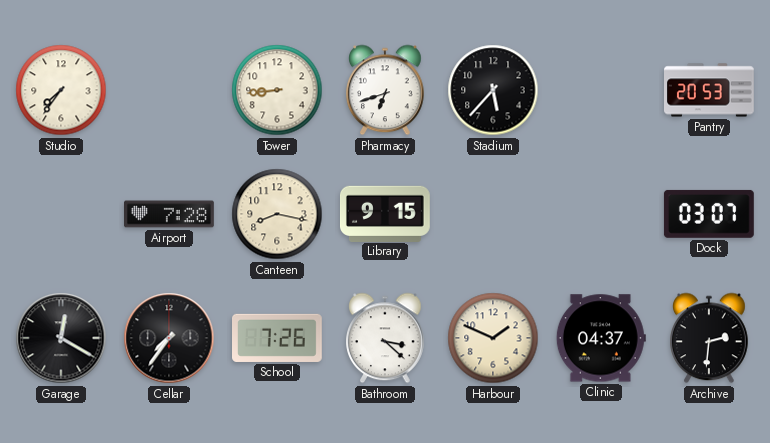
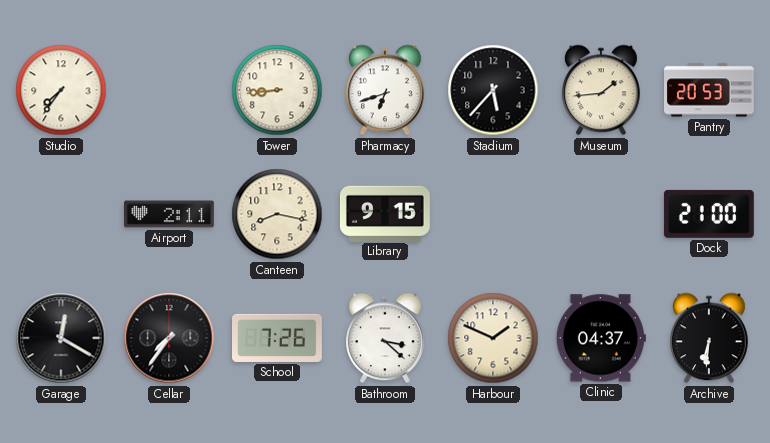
Museum: none -> 1:44 (602, 90)
Airport: 7:28 -> 2:11 (170, 214)
Dock: 03:07 -> 21:00 (709, 214)
Archive: 2:31 -> 6:31 (710, 338)
